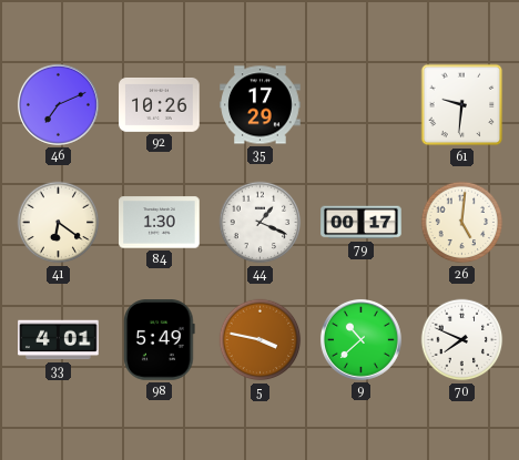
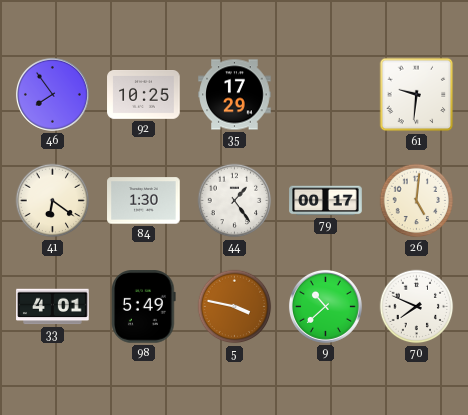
46: 7:11 -> 7:54 (52, 94)
92: 10:26 -> 10:25 (144, 95)
44: 1:19 -> 1:24 (235, 201)
